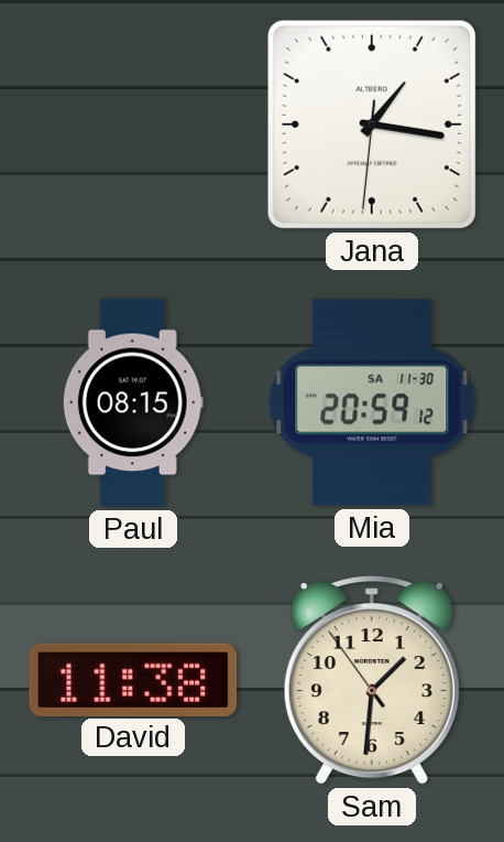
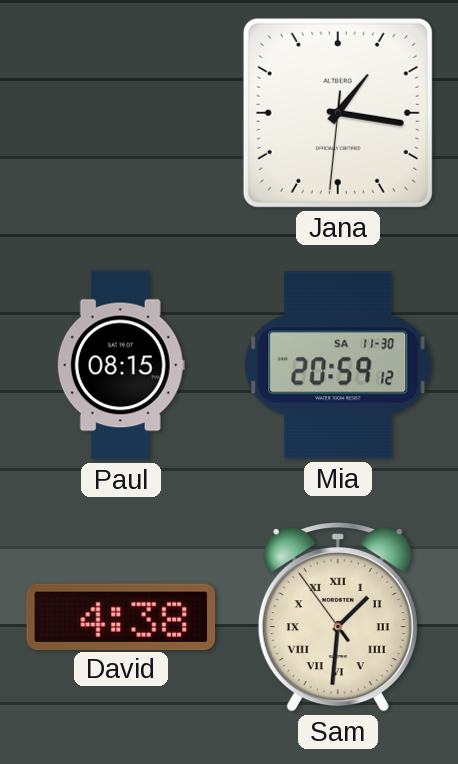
David: 11:38 -> 4:38 (121, 616)
Sam numerals: Arabic -> Roman (338, 617)
